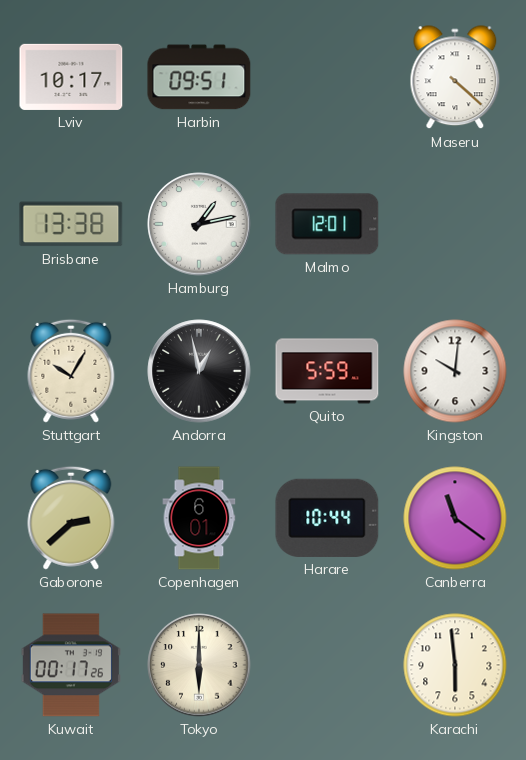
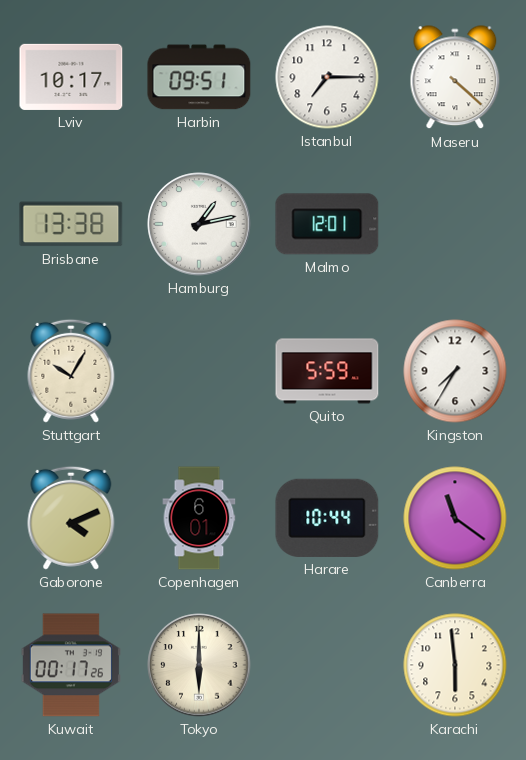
Istanbul: none -> 7:15 (327, 77)
Andorra: 12:58 -> none (199, 371)
Kingston: 10:01 -> 7:35 (455, 371)
Gaborone: 2:38 -> 4:11 (71, 518)
